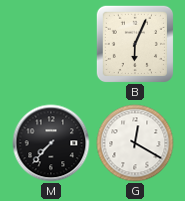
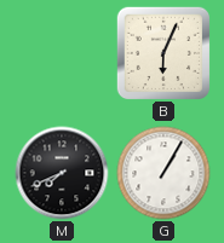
M: 7:37 -> 7:41 (62, 173)
G: 12:20 -> 1:05 (163, 173)
